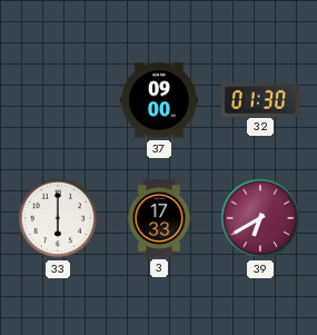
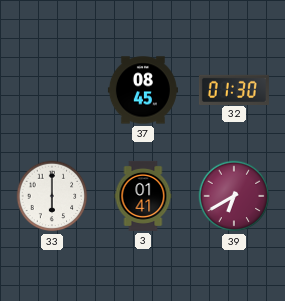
37: 09:00 -> 08:45 (143, 90)
3: 17:33 -> 01:41 (143, 196)
